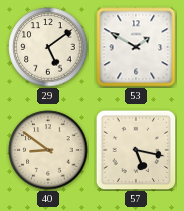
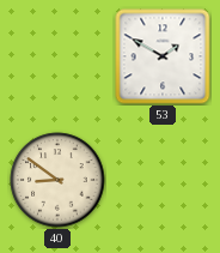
29: 5:09 -> none (48, 47)
57: 5:17 -> none (136, 150)
